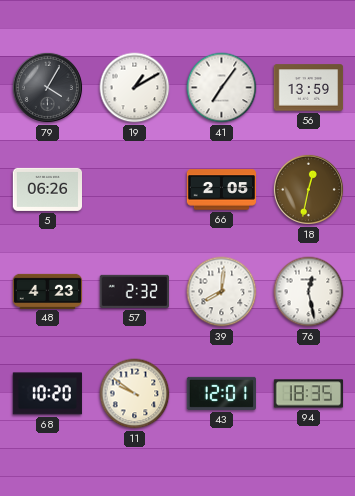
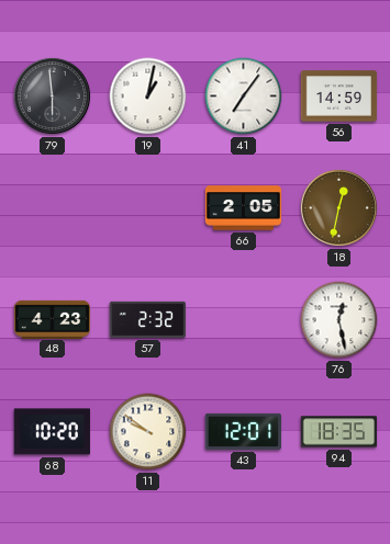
79: 4:05 -> 5:59 (52, 95)
19: 1:10 -> 1:02 (148, 97)
56: 13:59 -> 14:59 (339, 97)
5: 06:26 -> none (48, 189)
39: 8:01 -> none (222, 292)
